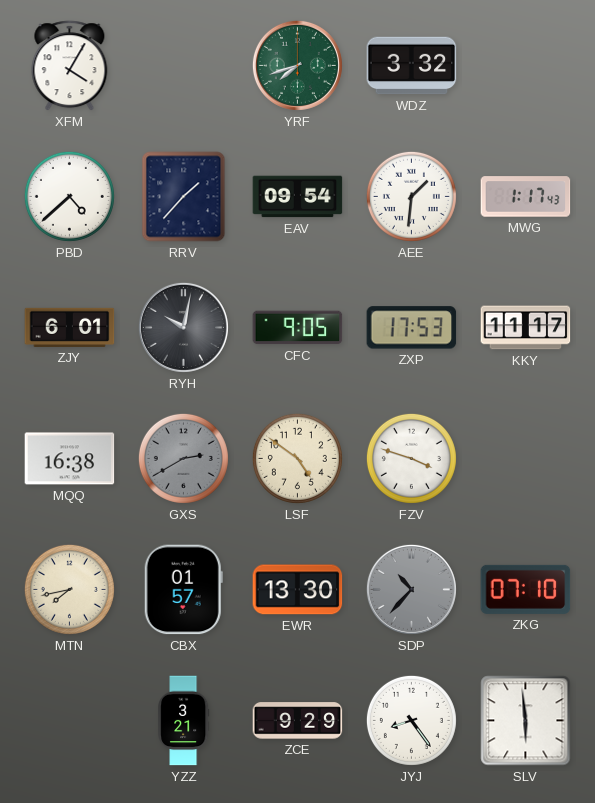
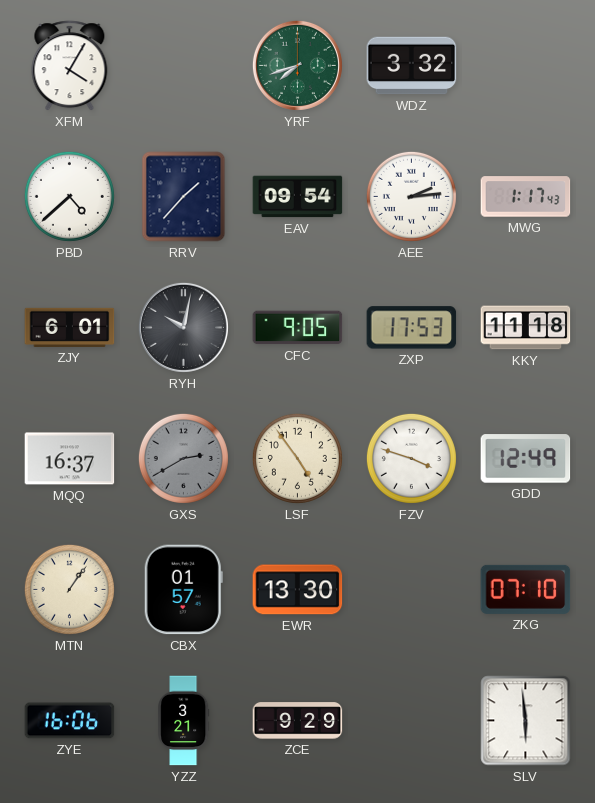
AEE: 1:31 -> 2:14 (411, 196)
KKY: 11:17 -> 11:18 (526, 328)
MQQ: 16:38 -> 16:37 (70, 459)
LSF: 4:51 -> 4:54 (297, 458)
GDD: none -> 12:49 (526, 459)
MTN: 7:43 -> 1:06 (69, 589)
SDP: 10:37 -> none (411, 589)
ZYE: none -> 16:06 (70, 721)
JYJ: 8:24 -> none (411, 720)
